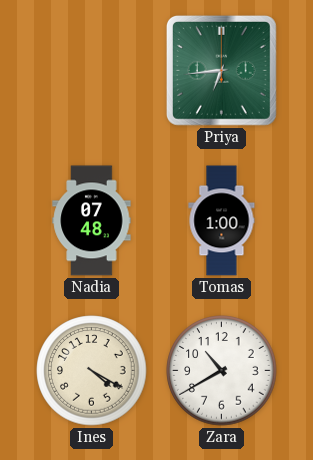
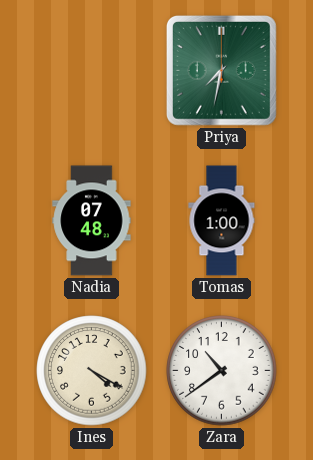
Priya: 6:44 -> 7:32 (221, 70)
Zara: 10:40 -> 10:39 (222, 371)
